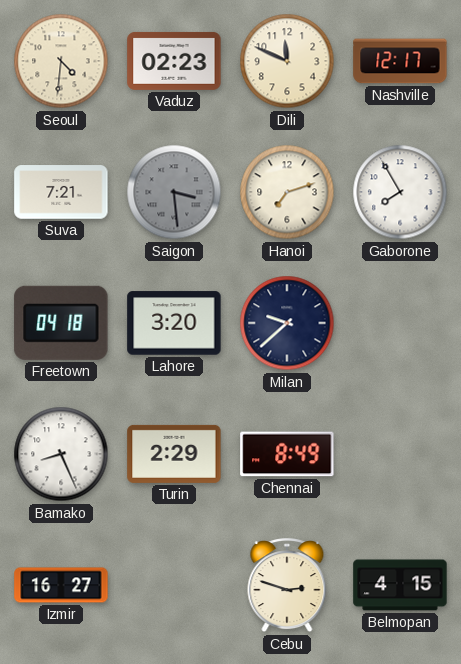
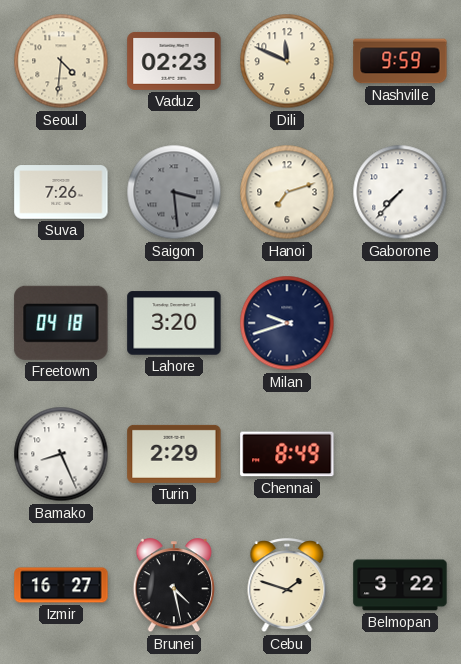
Nashville: 12:17 -> 9:59 (400, 61)
Suva: 7:21 -> 7:26 (61, 192)
Gaborone: 7:55 -> 7:37 (400, 192)
Milan: 9:38 -> 9:42 (287, 323)
Brunei: none -> 4:28 (174, 586)
Cebu: 2:48 -> 1:48 (287, 586)
Belmopan: 4:15 -> 3:22 (400, 585)
